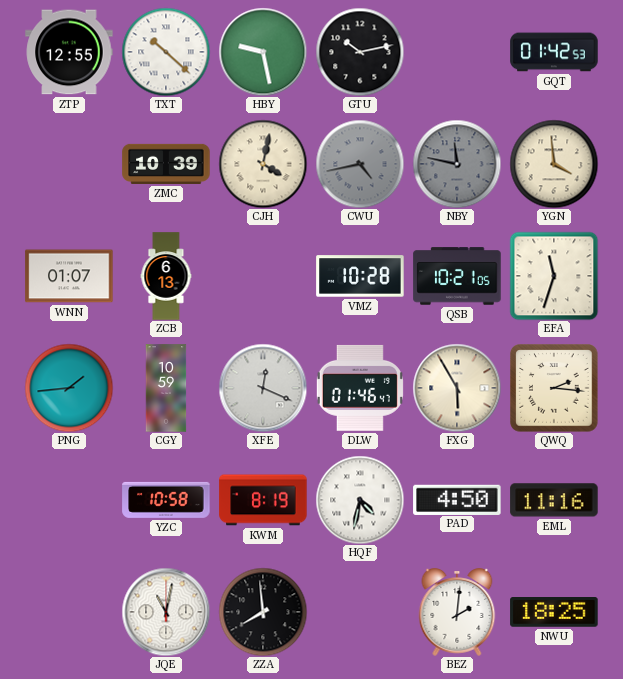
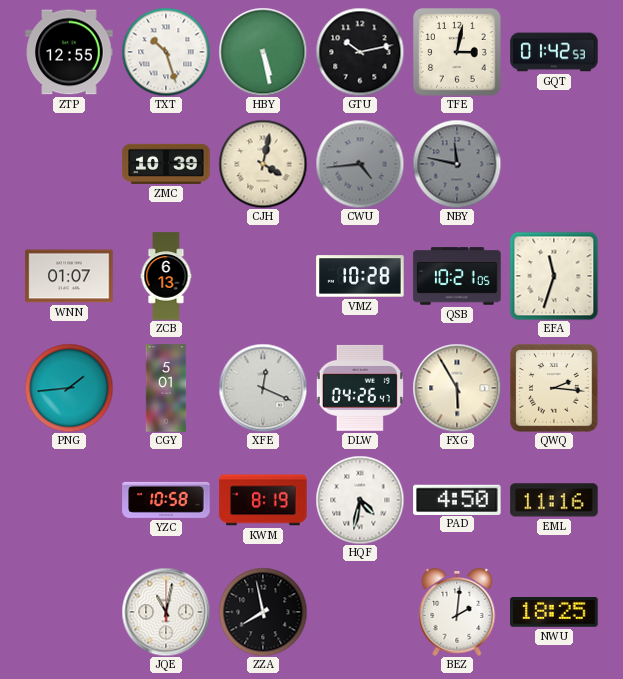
TXT: 10:22 -> 10:27 (166, 52)
HBY: 9:28 -> 5:28 (263, 52)
TFE: none -> 3:02 (457, 52)
CWU: 4:43 -> 4:44 (360, 164)
YGN: 3:59 -> none (554, 164)
CGY: 10:59 -> 5:01 (166, 388)
DLW: 01:46 -> 04:26 (360, 388)
ZZA: 7:59 -> 7:58 (263, 612)
